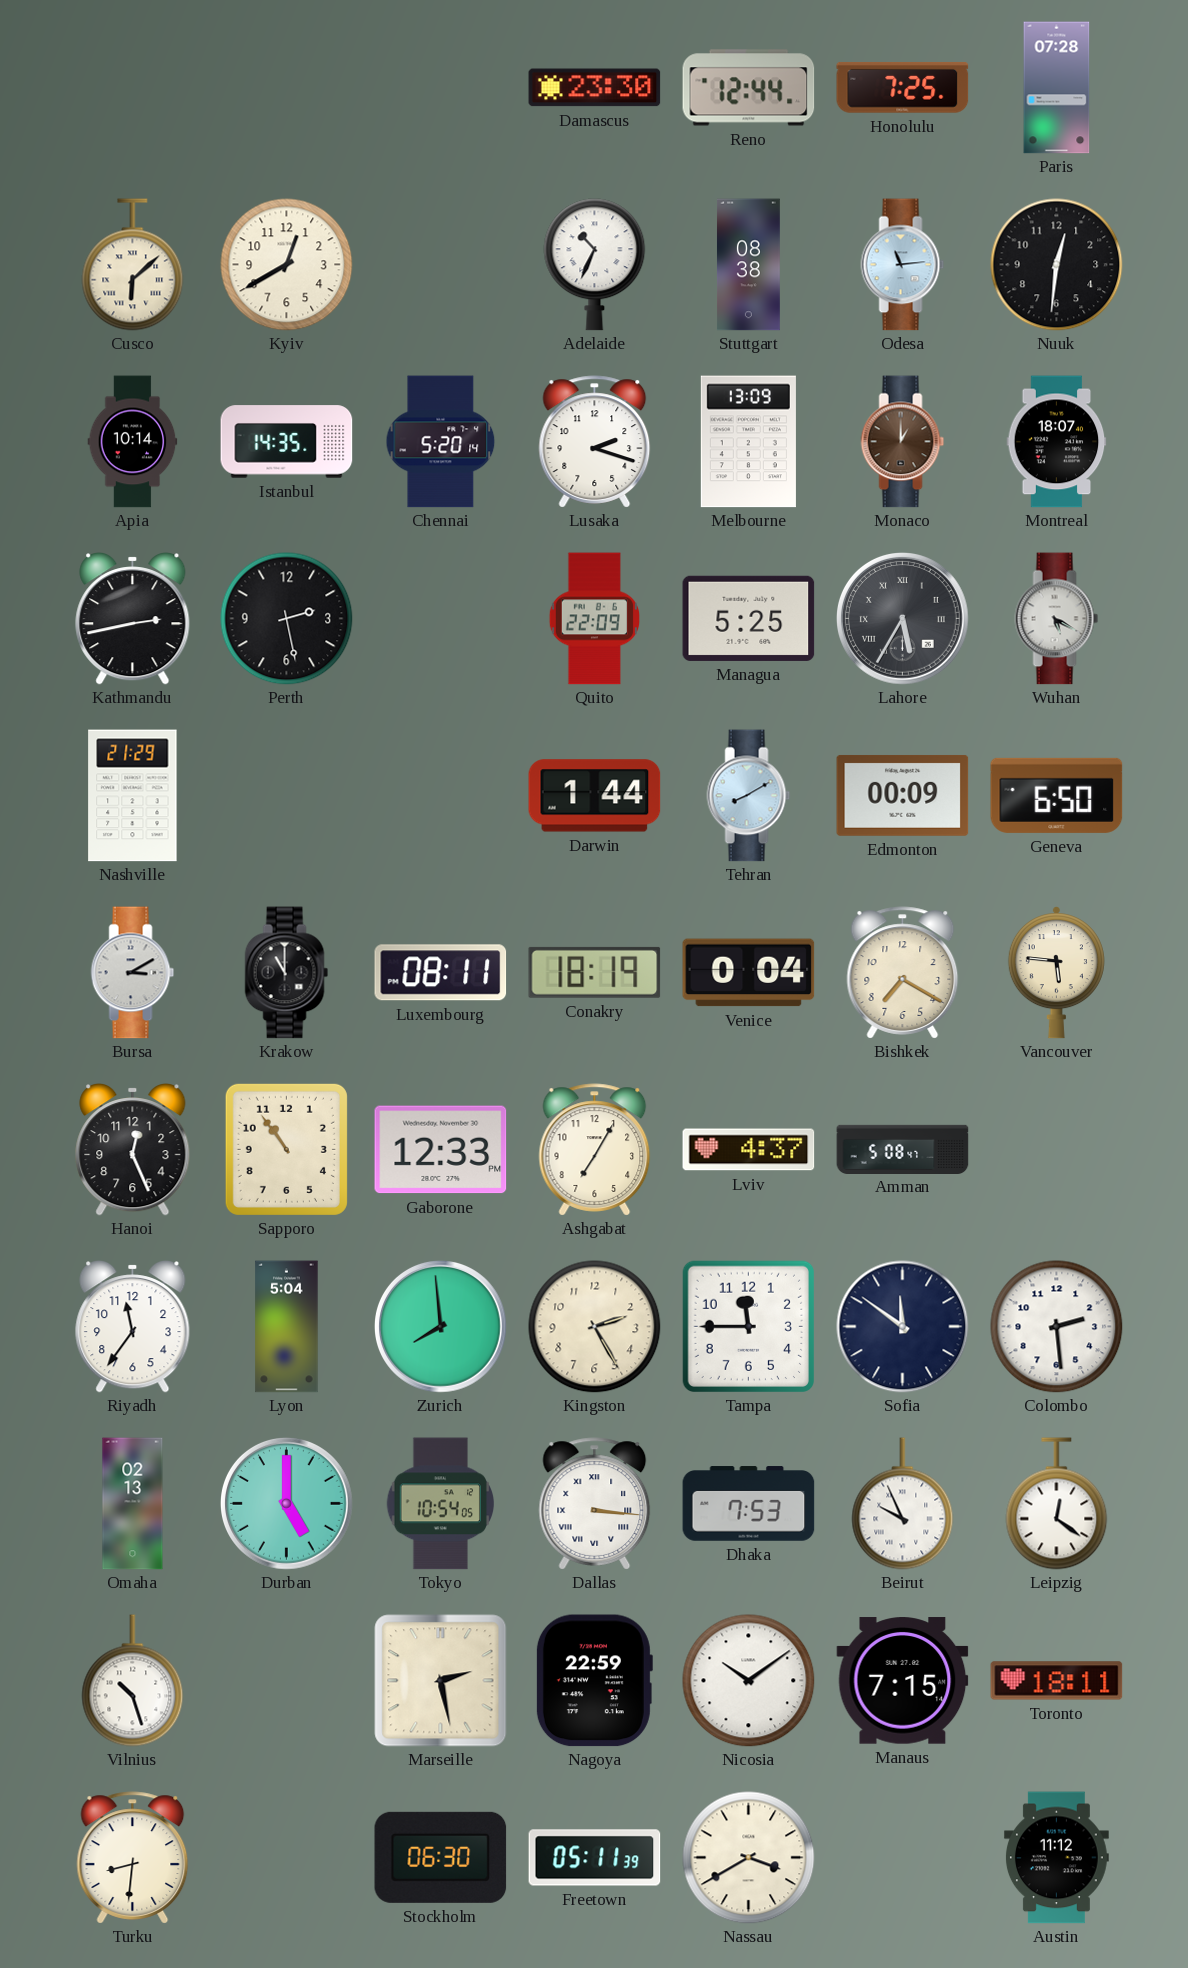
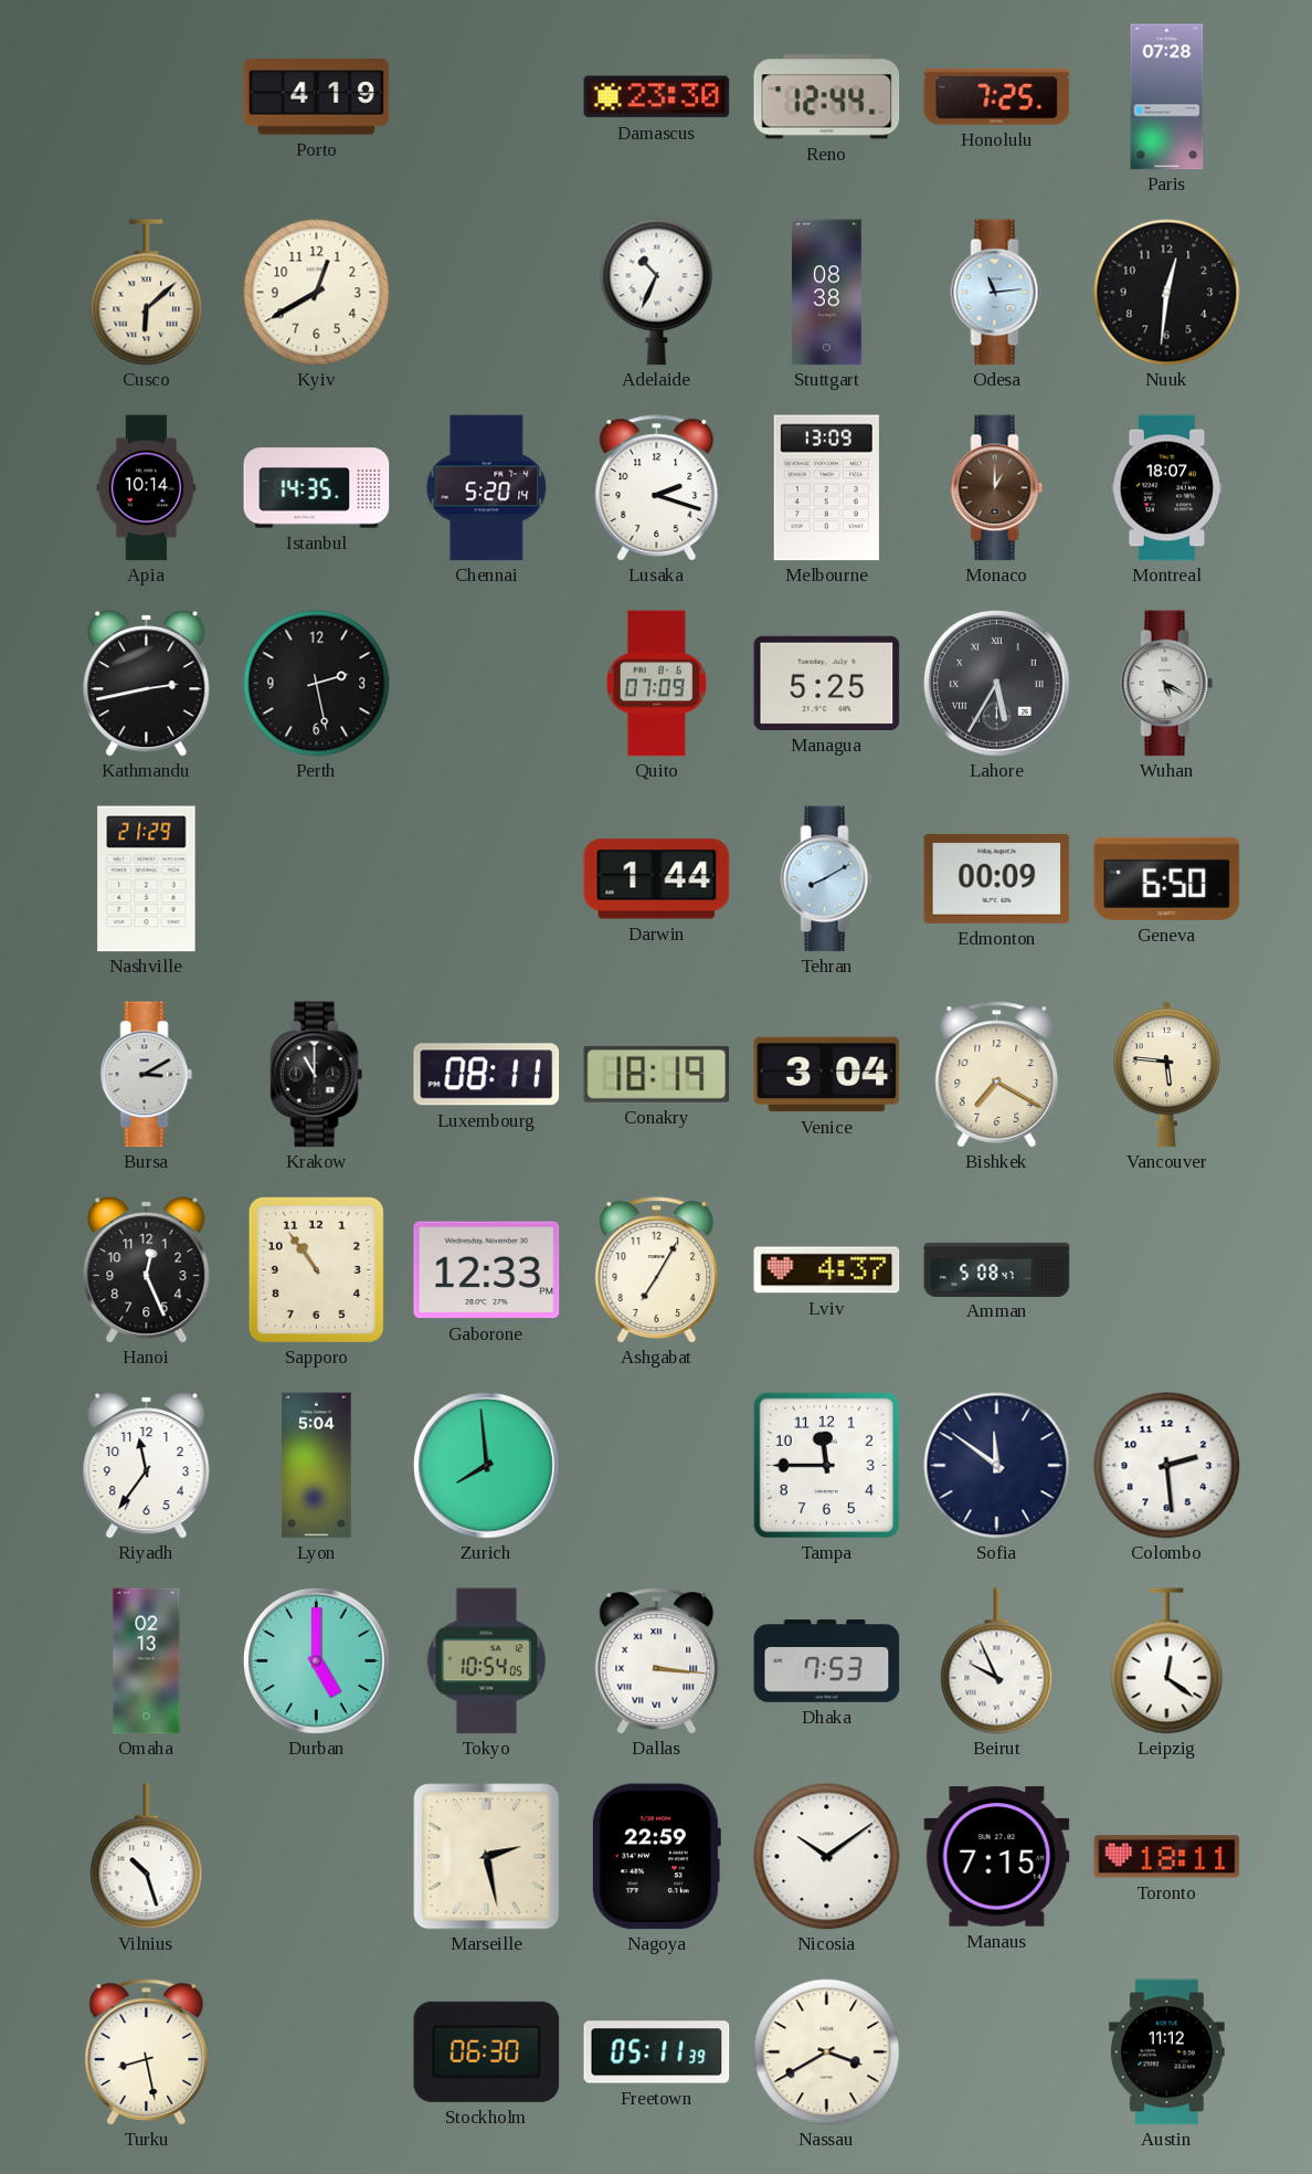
Porto: none -> 4:19 (317, 97)
Quito: 22:09 -> 07:09 (656, 684)
Venice: 0:04 -> 3:04 (827, 1075)
Kingston: 2:25 -> none (595, 1327)
Turku: 8:31 -> 8:28 (147, 2052)
